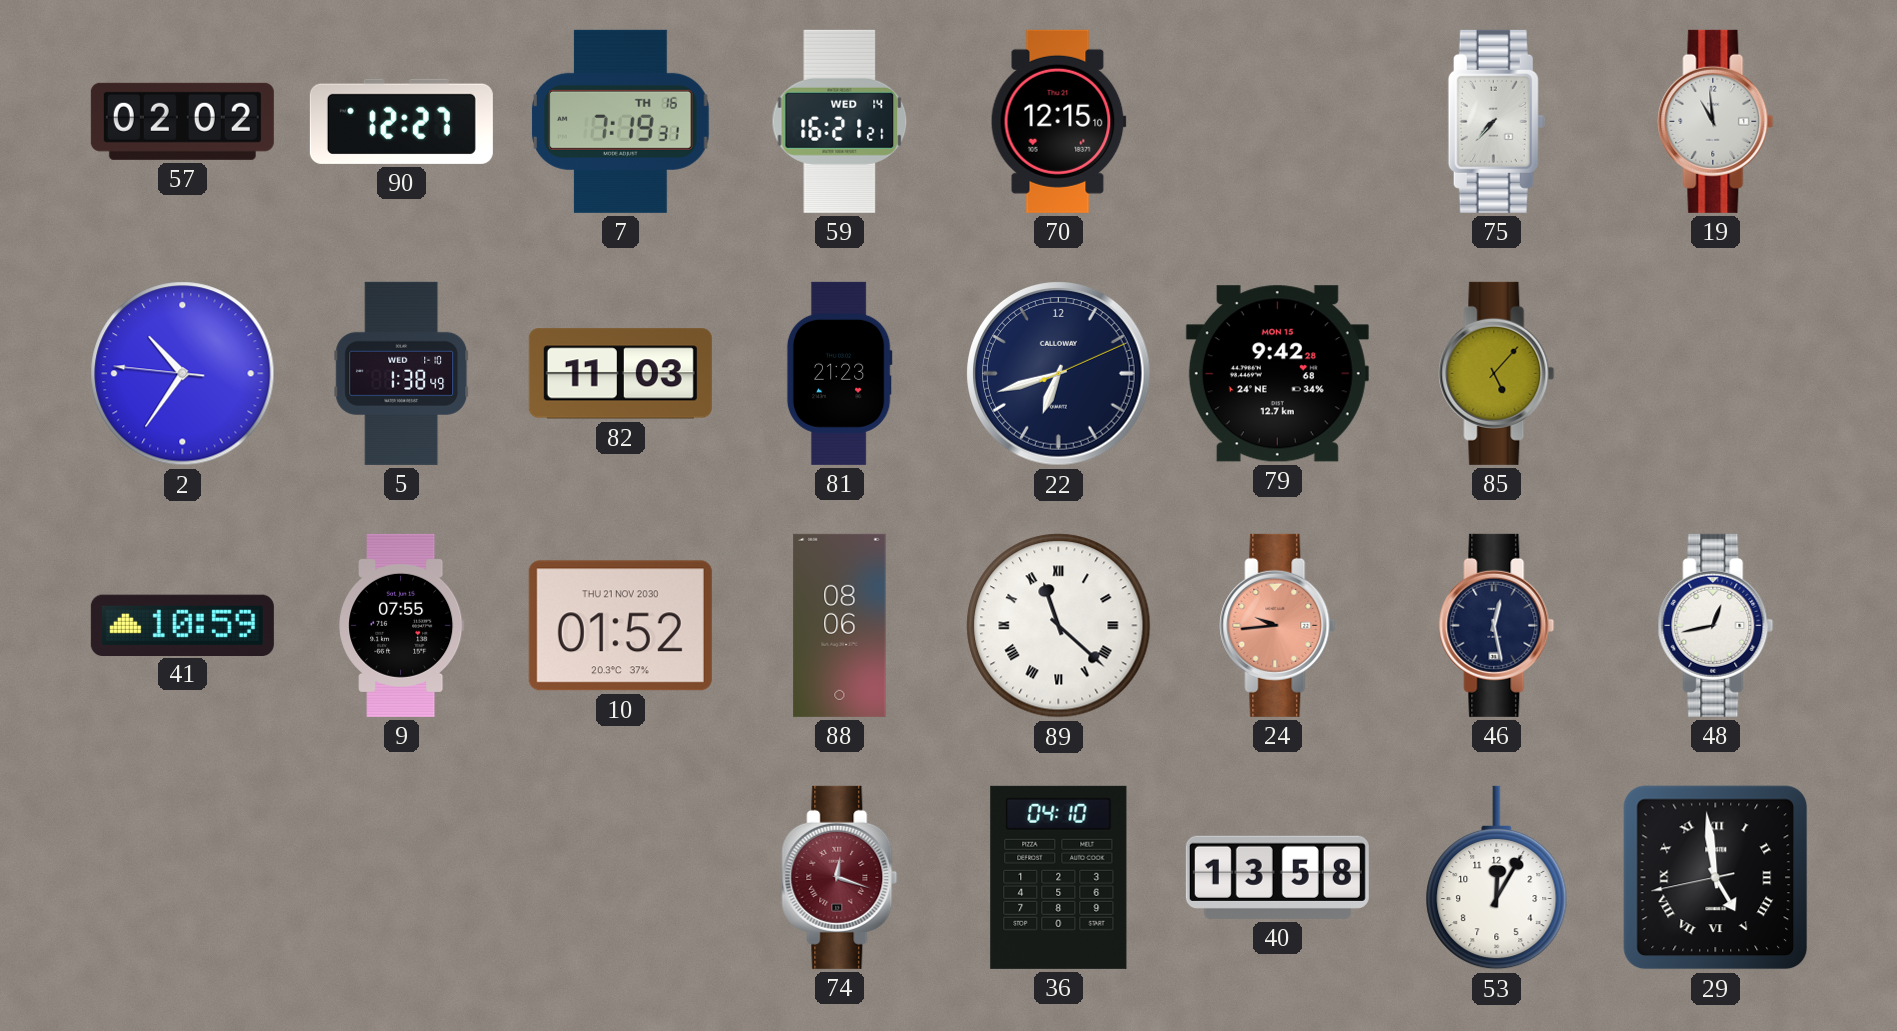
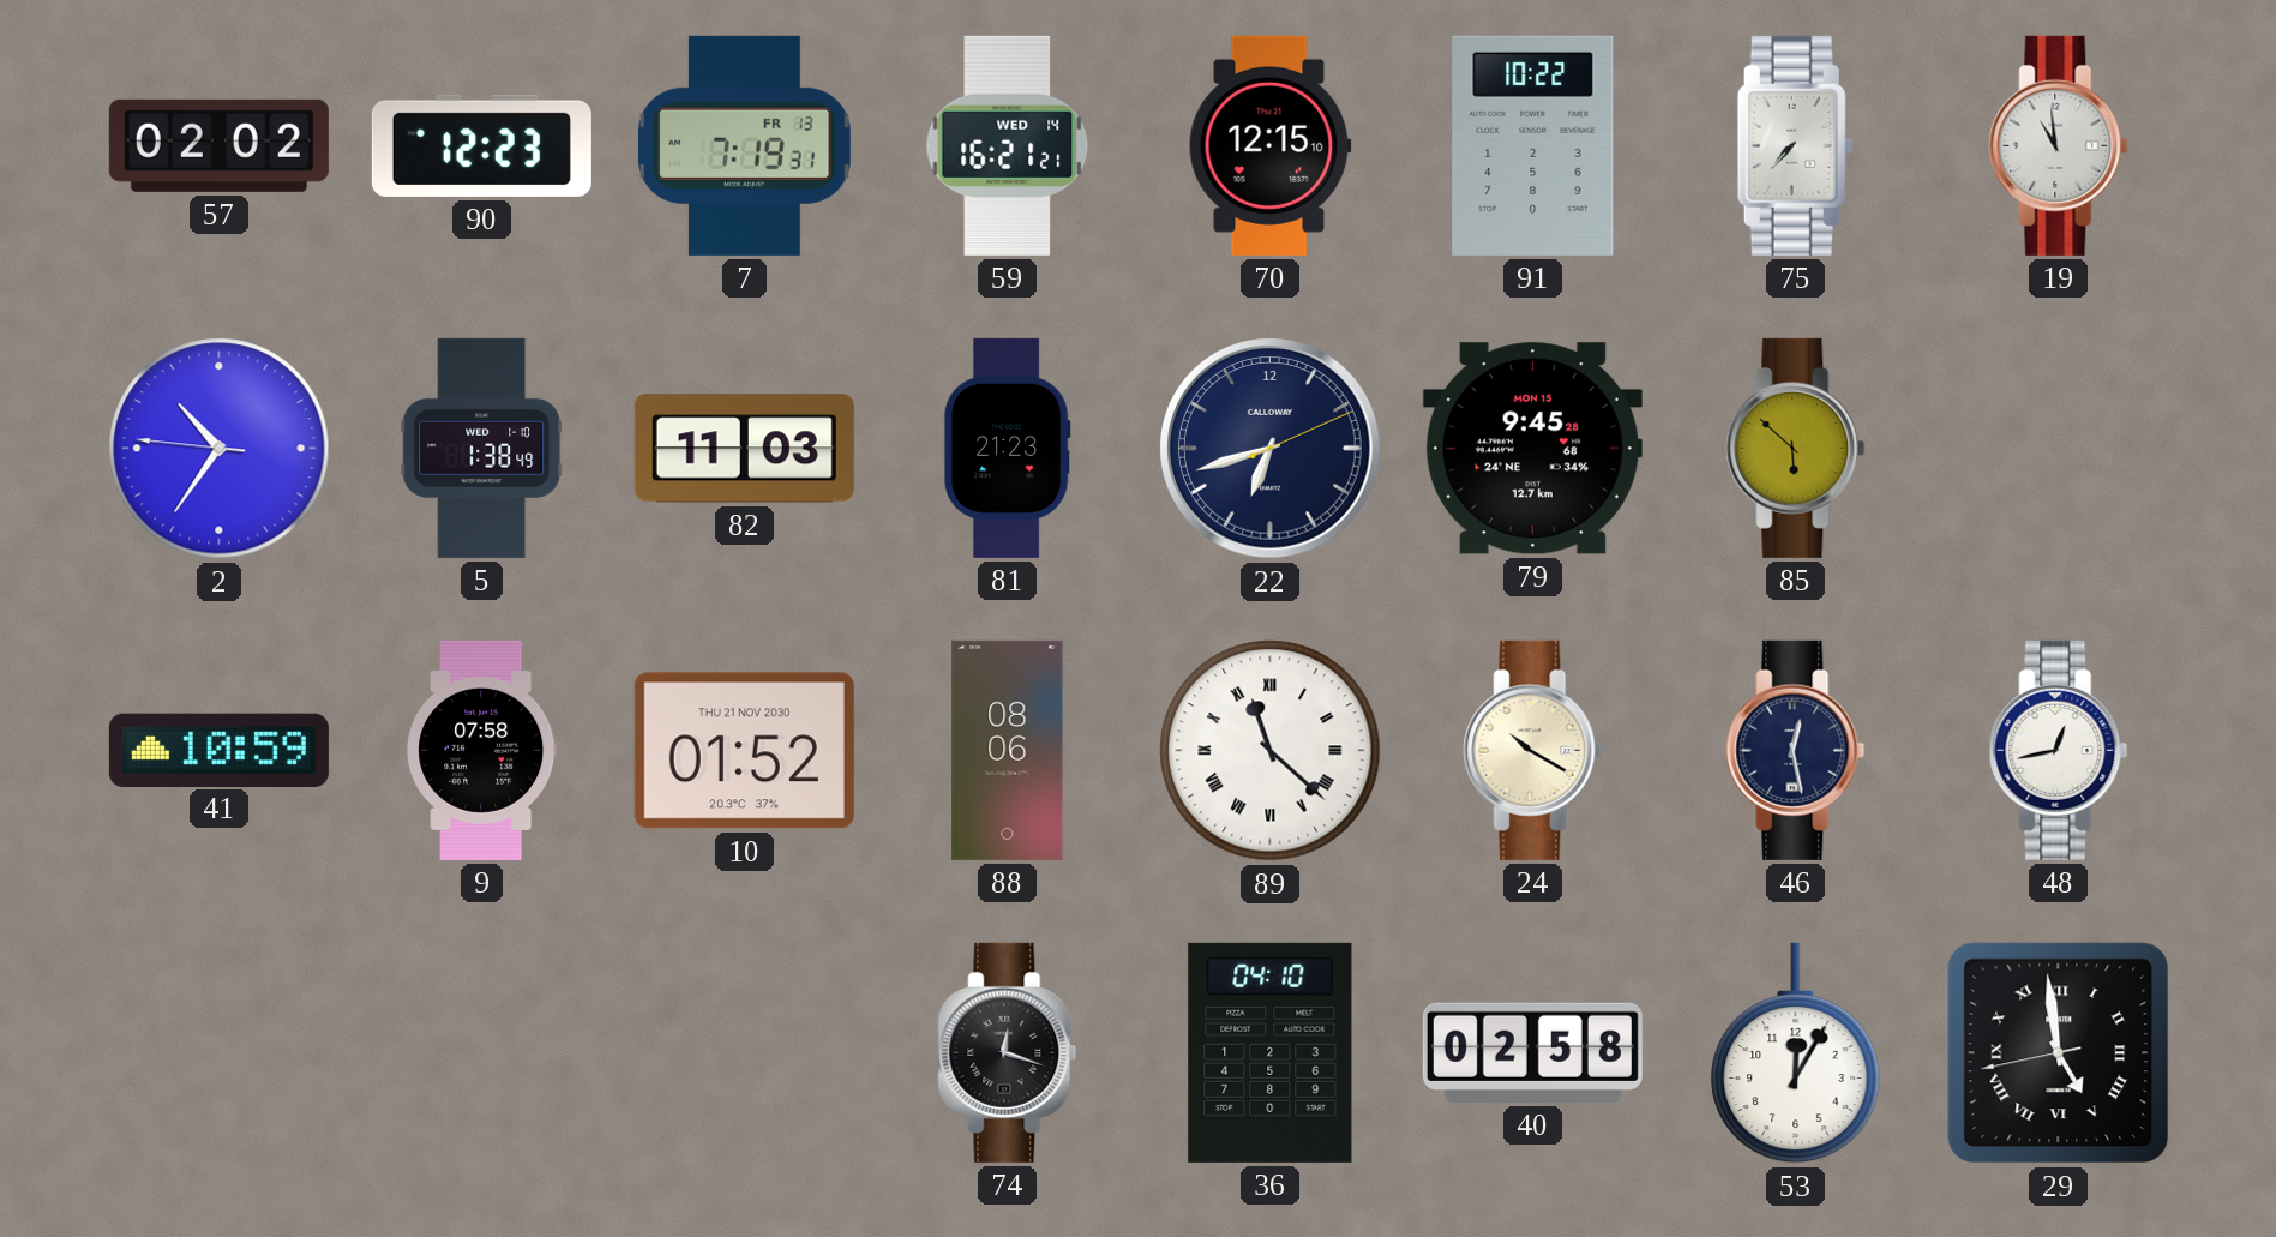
90: 12:27 -> 12:23 (481, 145)
7 date: TH 16 -> FR 13 (745, 145)
91: none -> 10:22 (1533, 145)
79: 9:42 -> 9:45 (1532, 449)
85: 5:07 -> 5:52 (1796, 448)
9: 07:55 -> 07:58 (482, 750)
24: 9:44 -> 10:20 (1533, 750)
24 dial: salmon -> cream (1533, 750)
74 dial: burgundy -> black (1008, 1052)
40: 13:58 -> 02:58 (1532, 1052)
